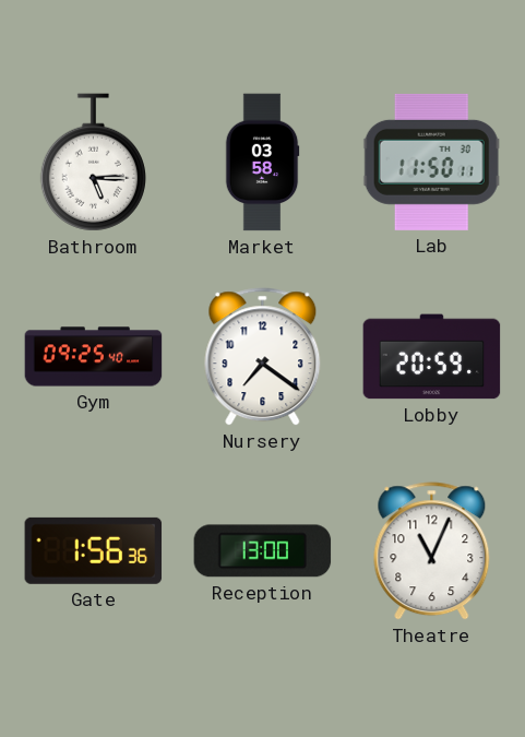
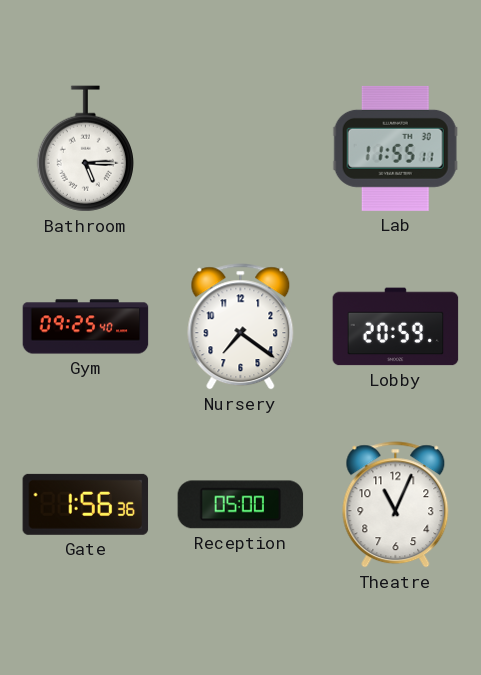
Market: 03:58 -> none (262, 163)
Lab: 11:50 -> 11:55 (395, 148)
Reception: 13:00 -> 05:00 (241, 505)
